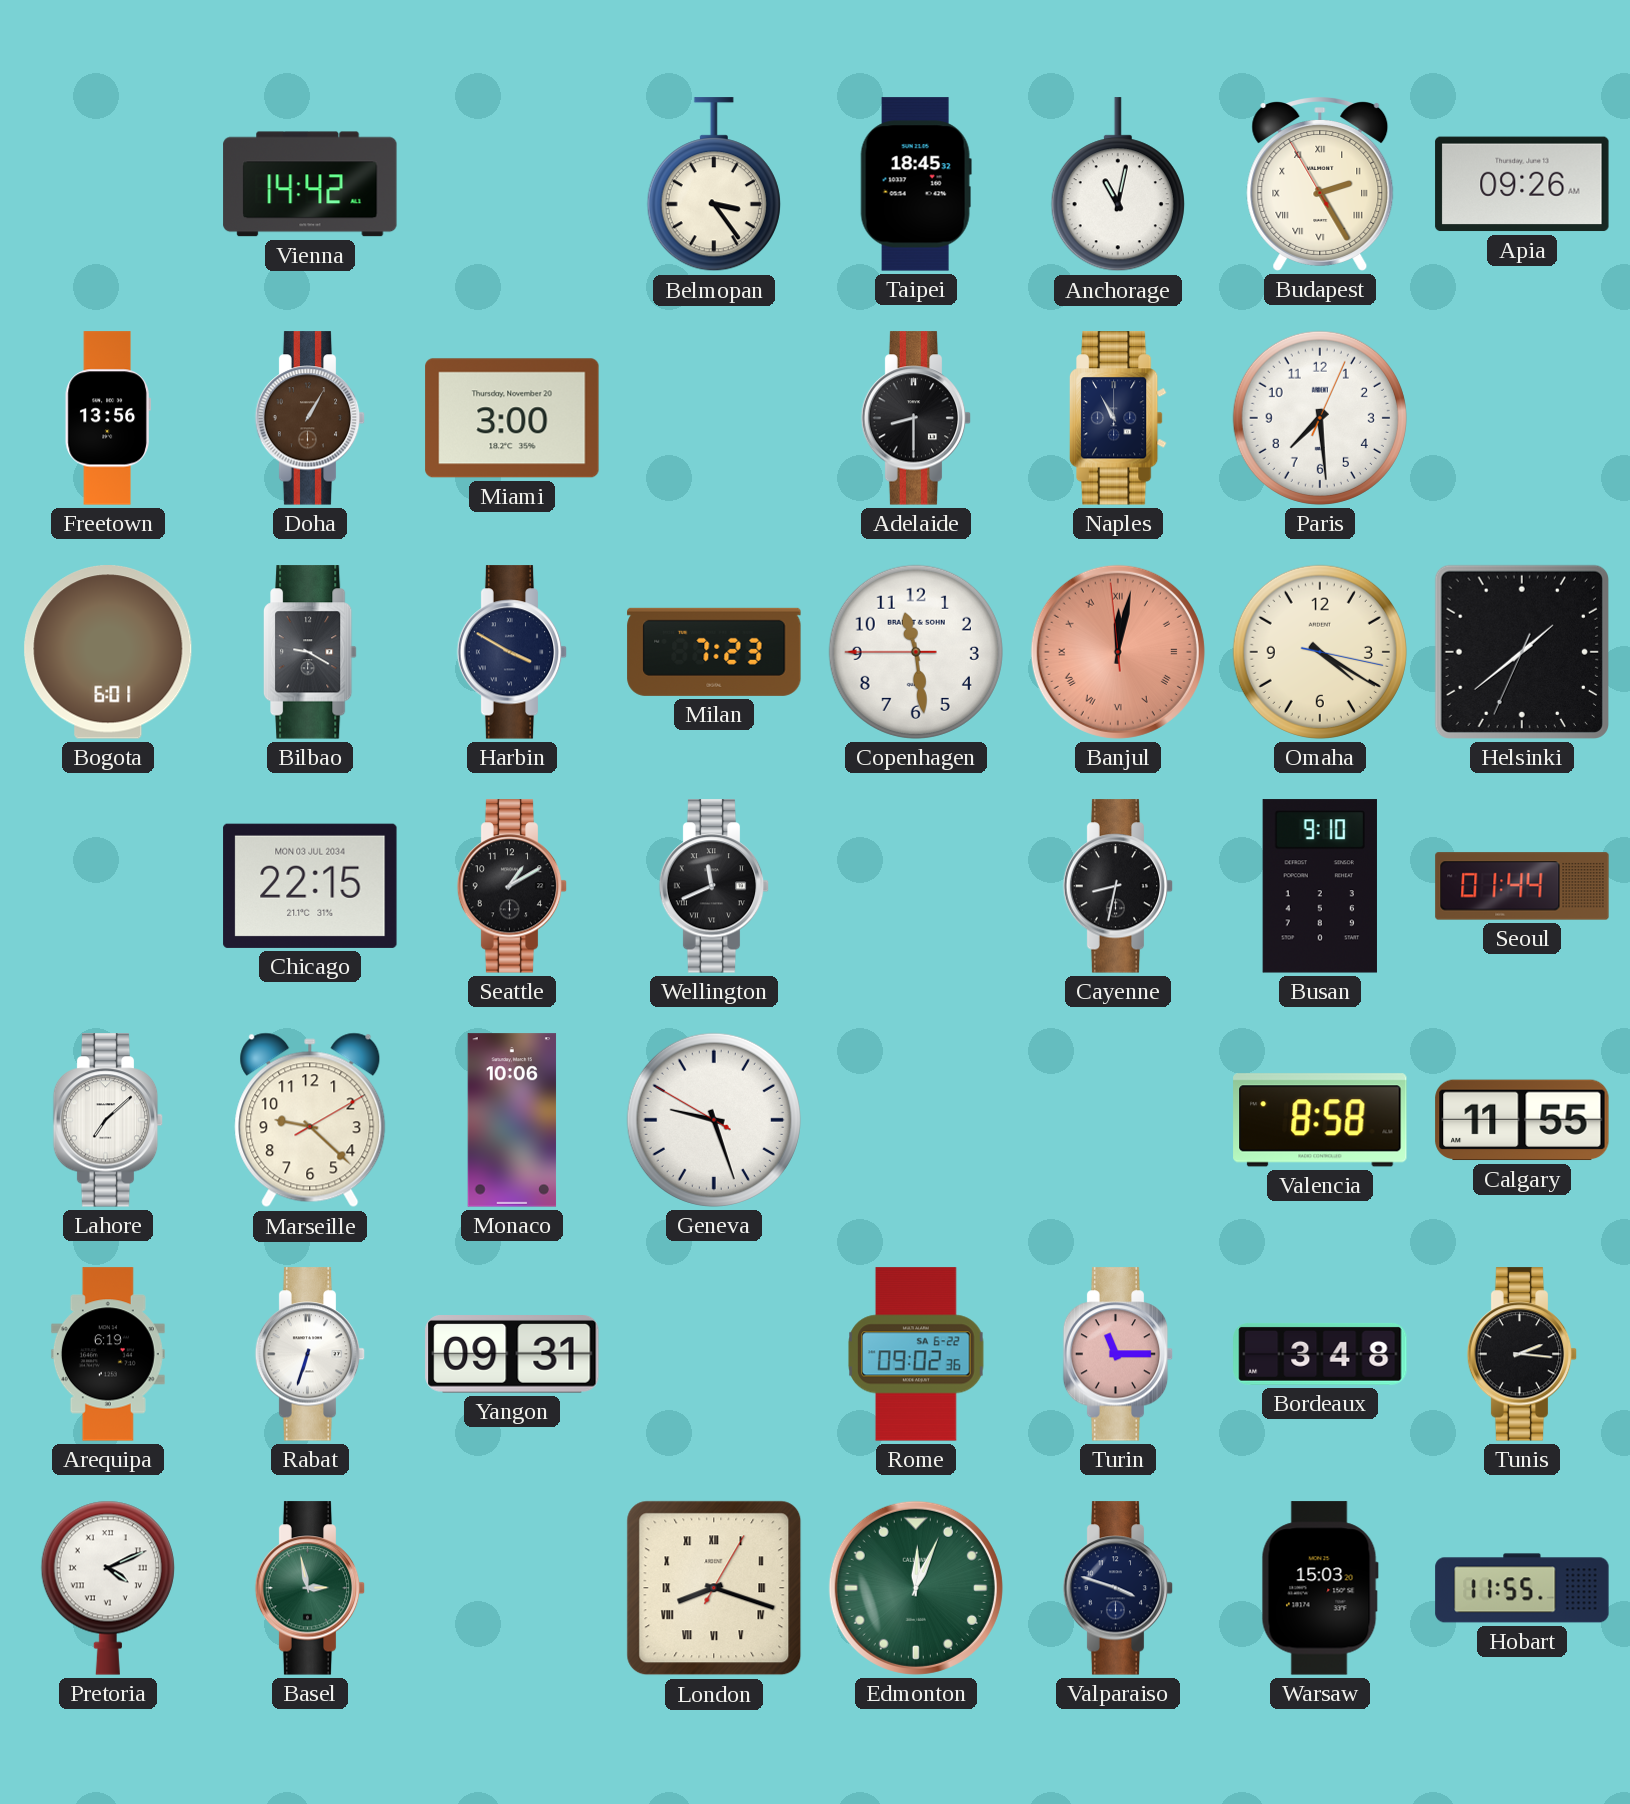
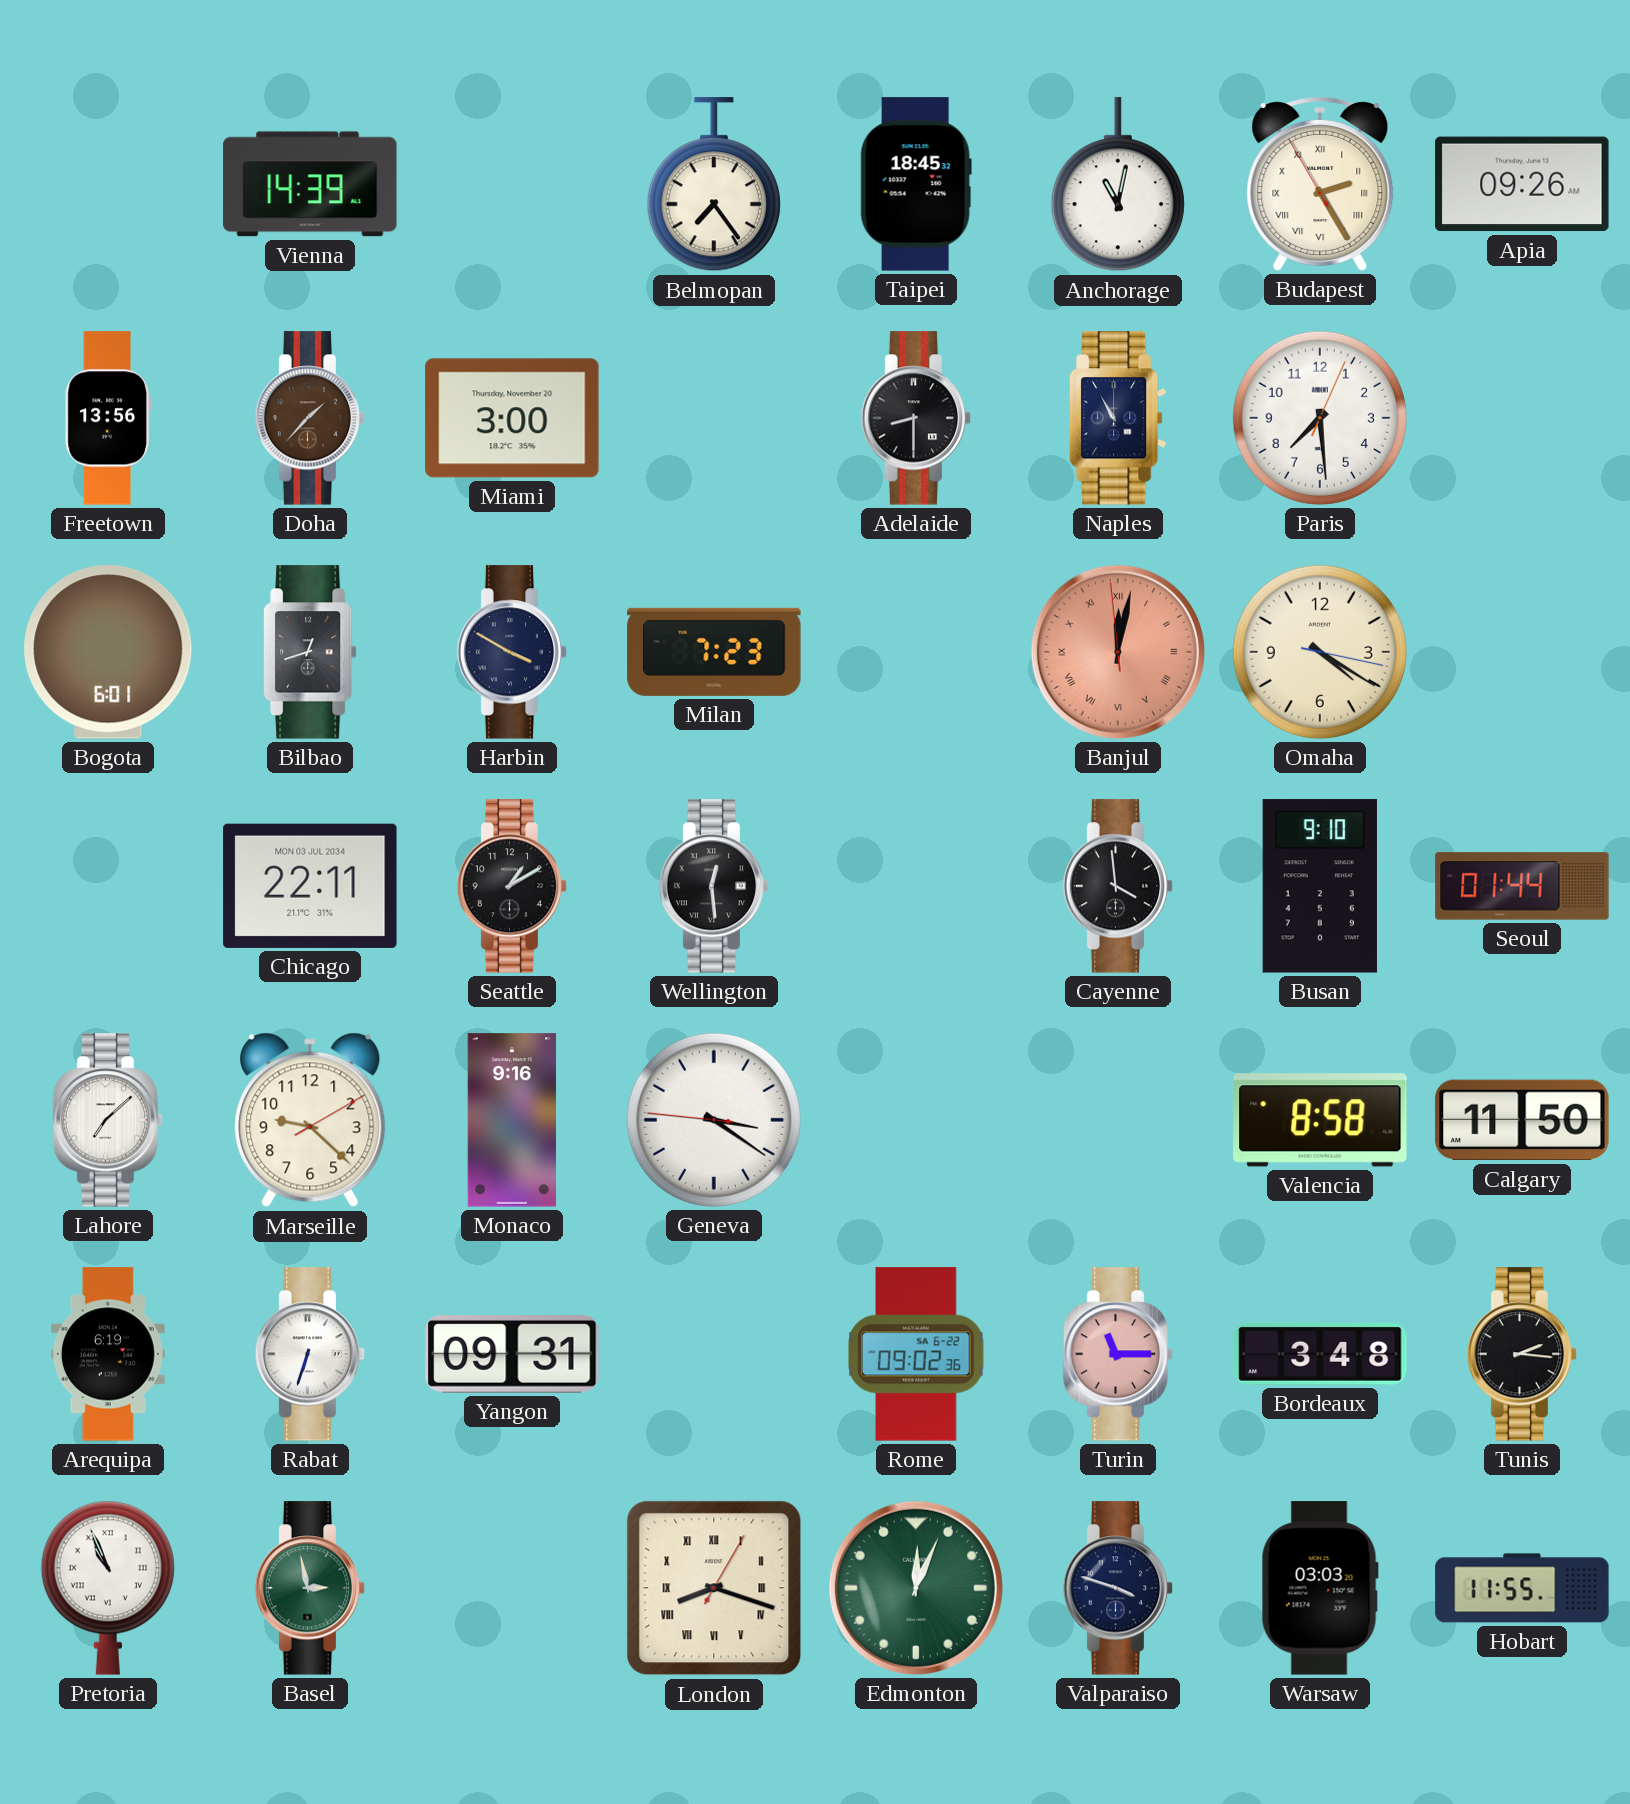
Vienna: 14:42 -> 14:39 (310, 184)
Belmopan: 3:24 -> 7:24 (714, 185)
Doha: 1:05 -> 1:37 (310, 418)
Bilbao: 9:20 -> 12:42 (311, 652)
Copenhagen: 11:28 -> none (916, 652)
Helsinki: 1:38 -> none (1522, 652)
Chicago: 22:15 -> 22:11 (310, 886)
Wellington: 11:41 -> 12:29 (714, 886)
Cayenne: 8:32 -> 3:59 (1118, 886)
Monaco: 10:06 -> 9:16 (512, 1120)
Geneva: 9:26 -> 3:20 (714, 1120)
Calgary: 11:55 -> 11:50 (1522, 1120)
Pretoria: 4:11 -> 10:56 (108, 1588)
Warsaw: 15:03 -> 03:03 (1320, 1588)
